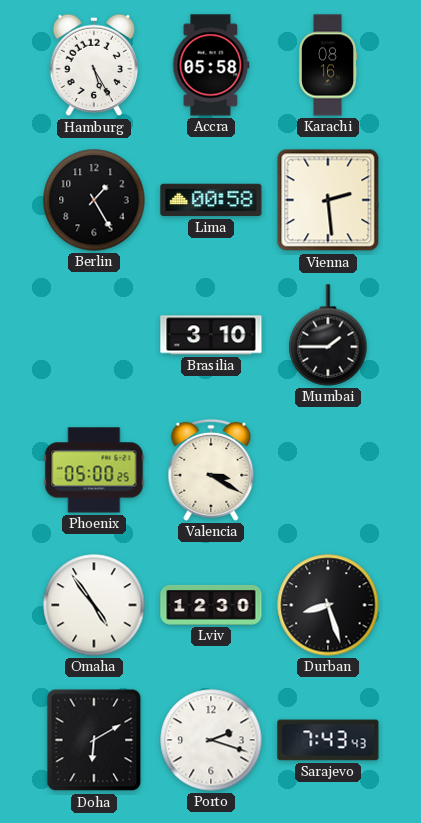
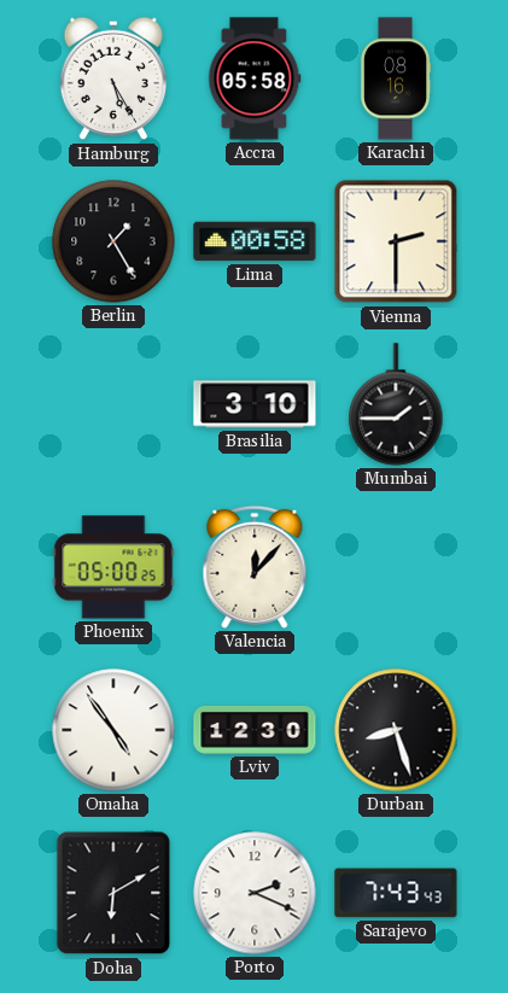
Vienna: 2:29 -> 2:30 (396, 241)
Valencia: 3:20 -> 12:07 (255, 567)
Porto: 2:18 -> 2:19 (255, 893)
